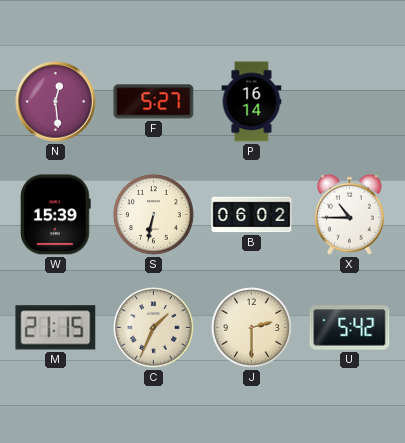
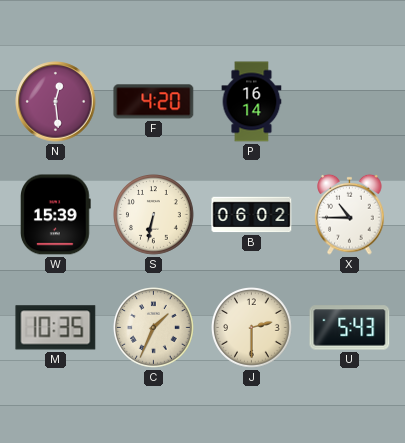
F: 5:27 -> 4:20 (154, 102)
M: 21:15 -> 10:35 (56, 328)
U: 5:42 -> 5:43 (350, 328)
